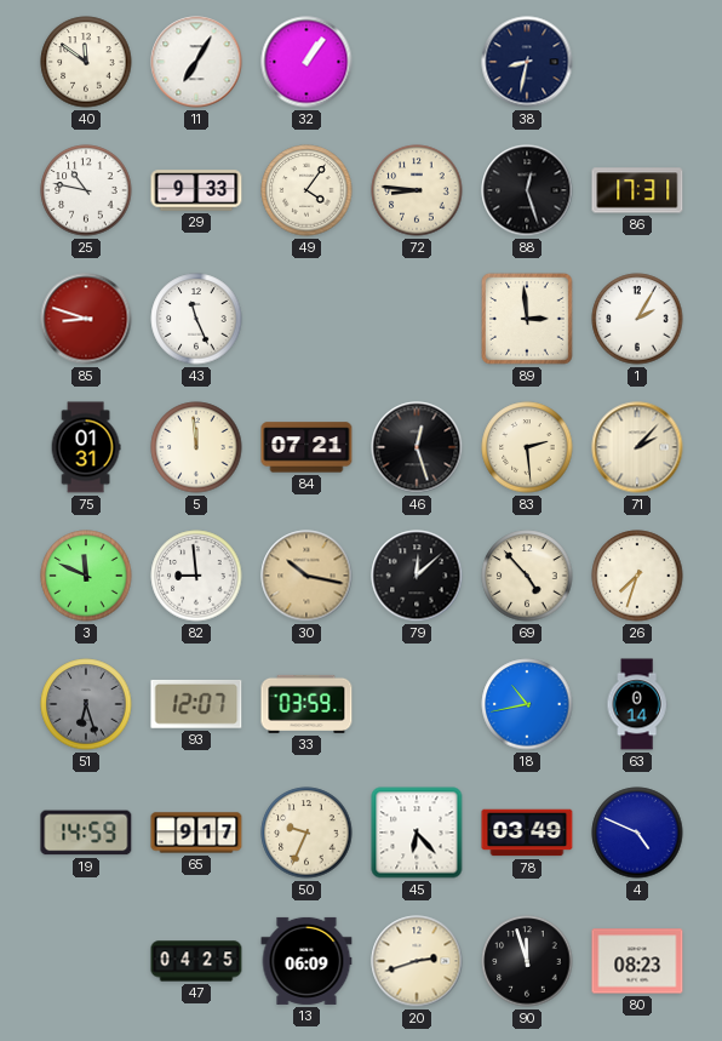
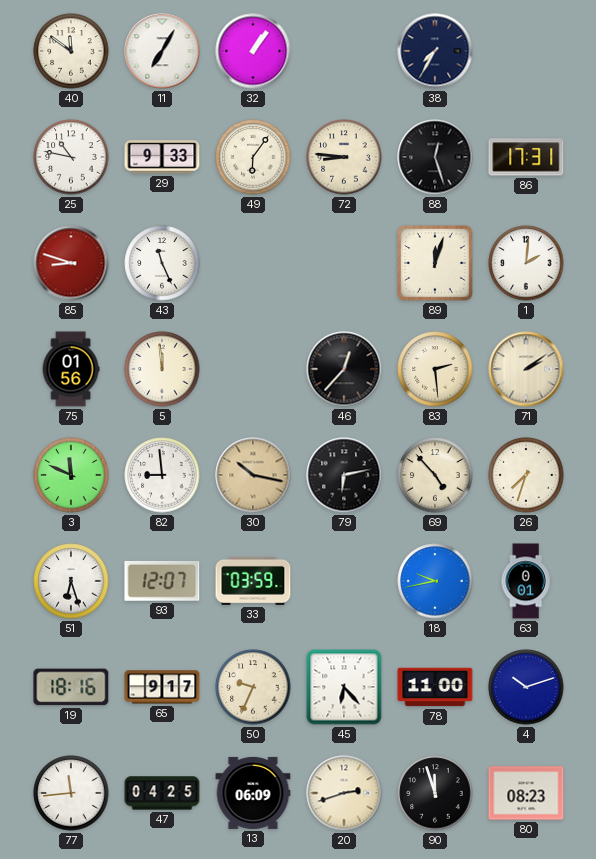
38: 8:32 -> 7:35 (435, 51)
49: 4:06 -> 6:06 (253, 157)
89: 2:59 -> 12:03 (435, 263)
1: 2:05 -> 2:01 (526, 263)
75: 01:31 -> 01:56 (71, 369)
84: 07:21 -> none (306, 447)
46: 12:27 -> 12:37 (344, 369)
71: 2:07 -> 2:09 (526, 369)
79: 12:08 -> 6:13 (344, 475)
51 dial: grey -> white (71, 581)
18: 10:43 -> 9:43 (435, 581)
63: 0:14 -> 0:01 (526, 581)
19: 14:59 -> 18:16 (71, 687)
78: 03:49 -> 11:00 (435, 687)
4: 4:49 -> 10:12 (526, 687)
77: none -> 11:44 (71, 793)
